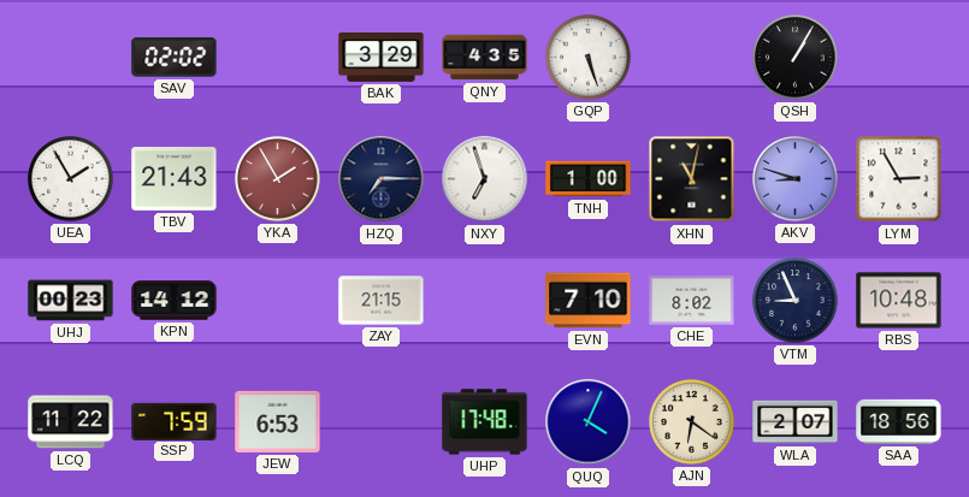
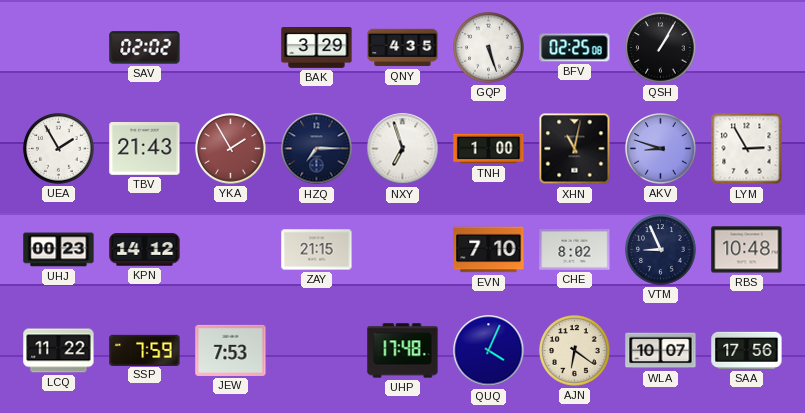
BFV: none -> 02:25 (575, 48)
JEW: 6:53 -> 7:53 (231, 350)
WLA: 2:07 -> 10:07 (661, 351)
SAA: 18:56 -> 17:56 (747, 350)
